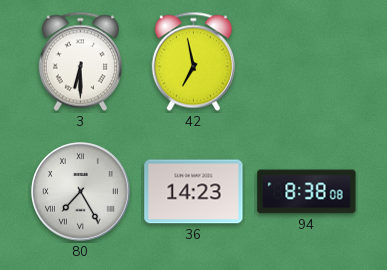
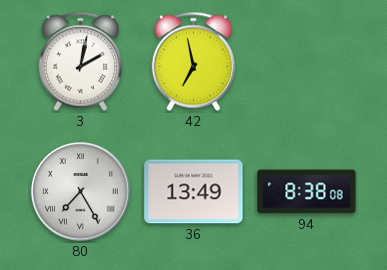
3: 6:30 -> 2:02 (80, 62)
36: 14:23 -> 13:49 (194, 192)
